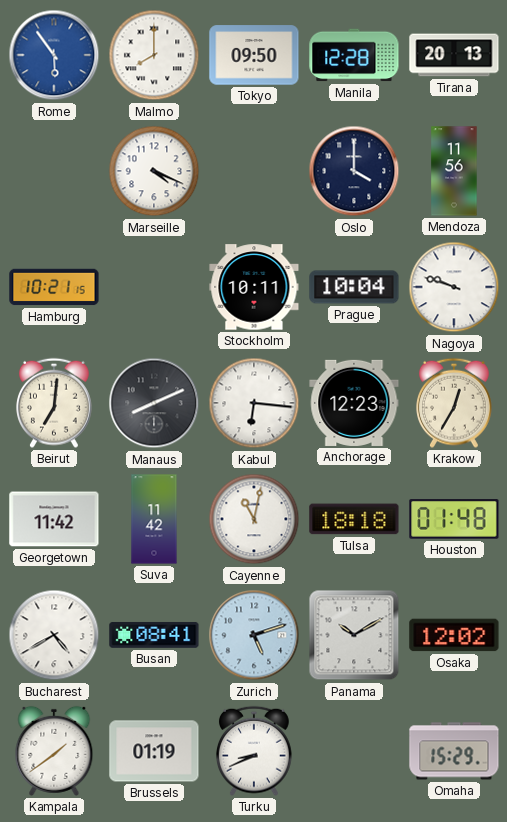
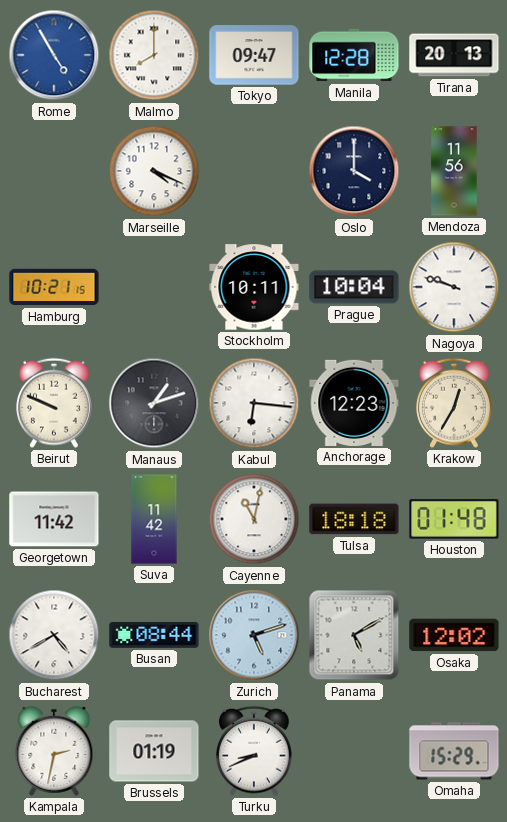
Rome: 5:54 -> 4:55 (54, 55)
Tokyo: 09:50 -> 09:47 (254, 55)
Beirut: 7:01 -> 9:49 (55, 403)
Manaus: 8:11 -> 1:12 (154, 403)
Busan: 08:41 -> 08:44 (154, 635)
Panama: 10:10 -> 5:10 (354, 635)
Kampala: 1:39 -> 2:32 (54, 751)
